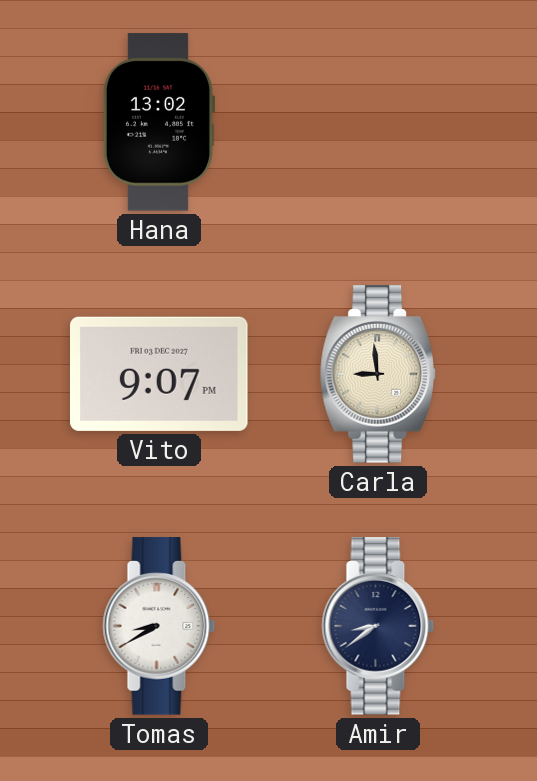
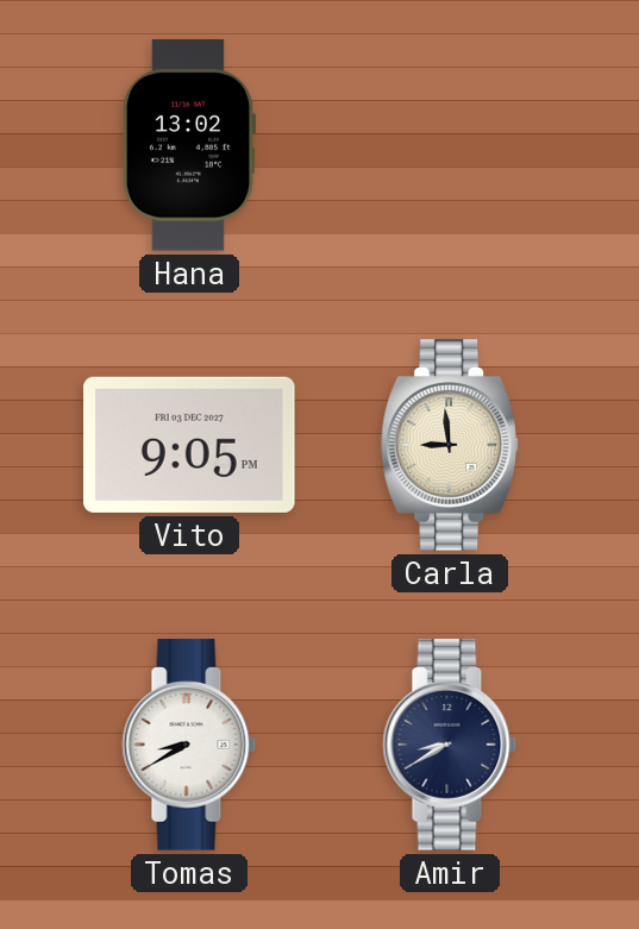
Vito: 9:07 -> 9:05 (190, 445)
Amir: 8:39 -> 8:40 (450, 745)
